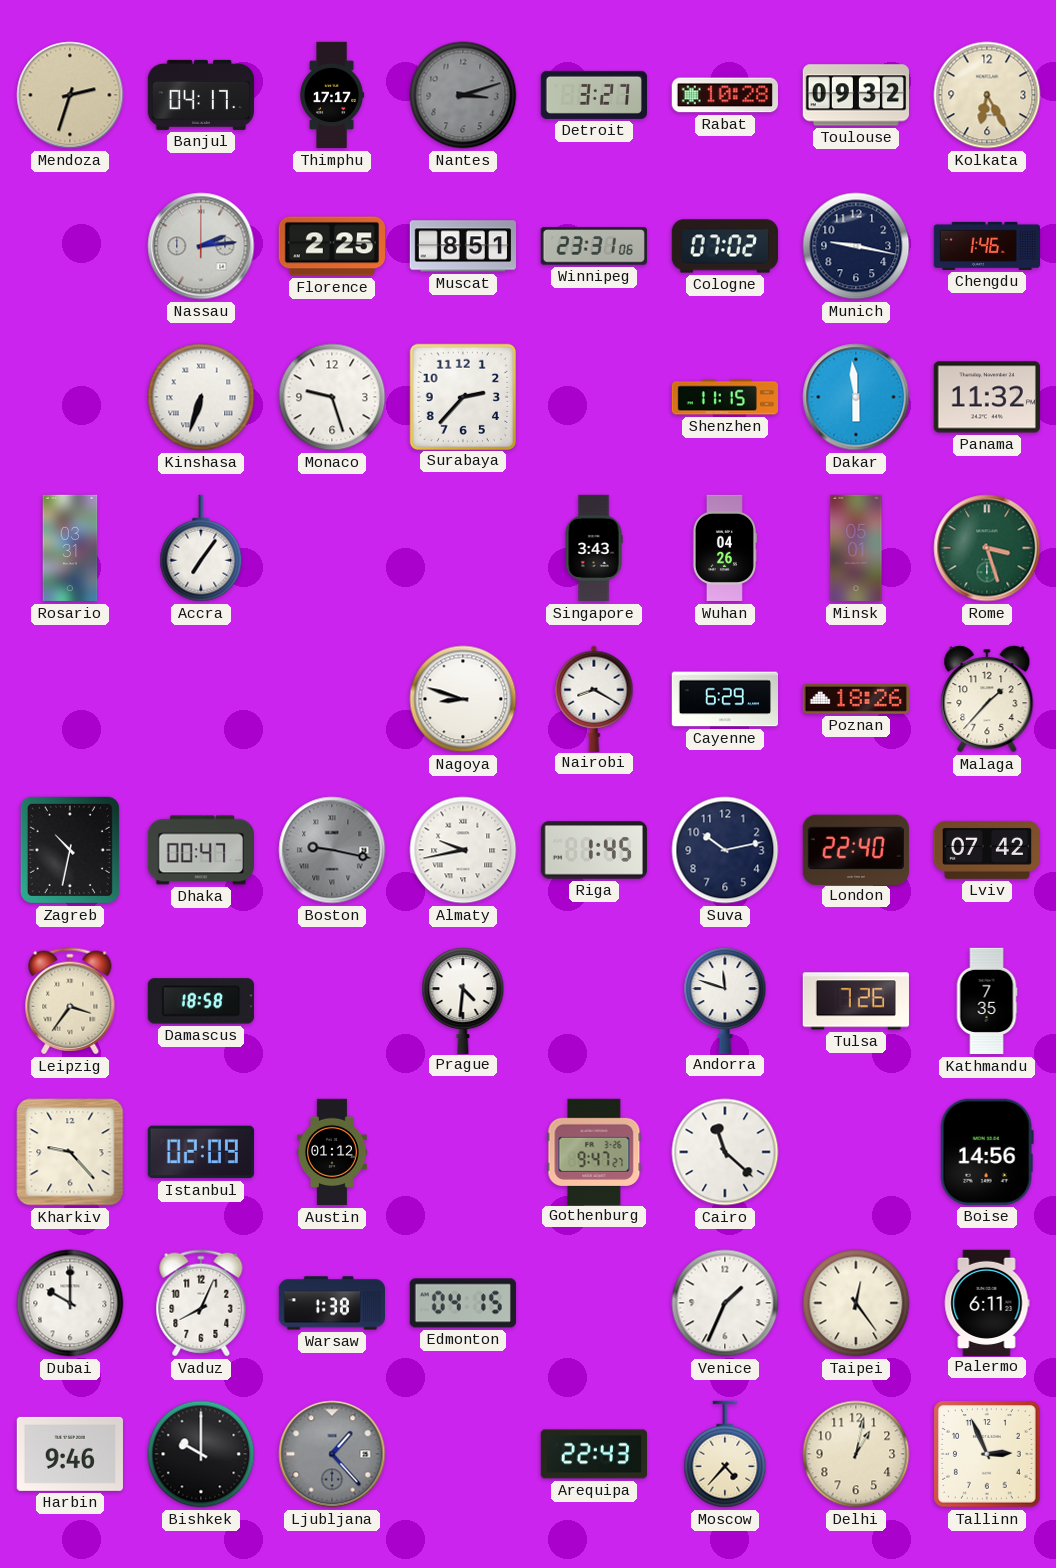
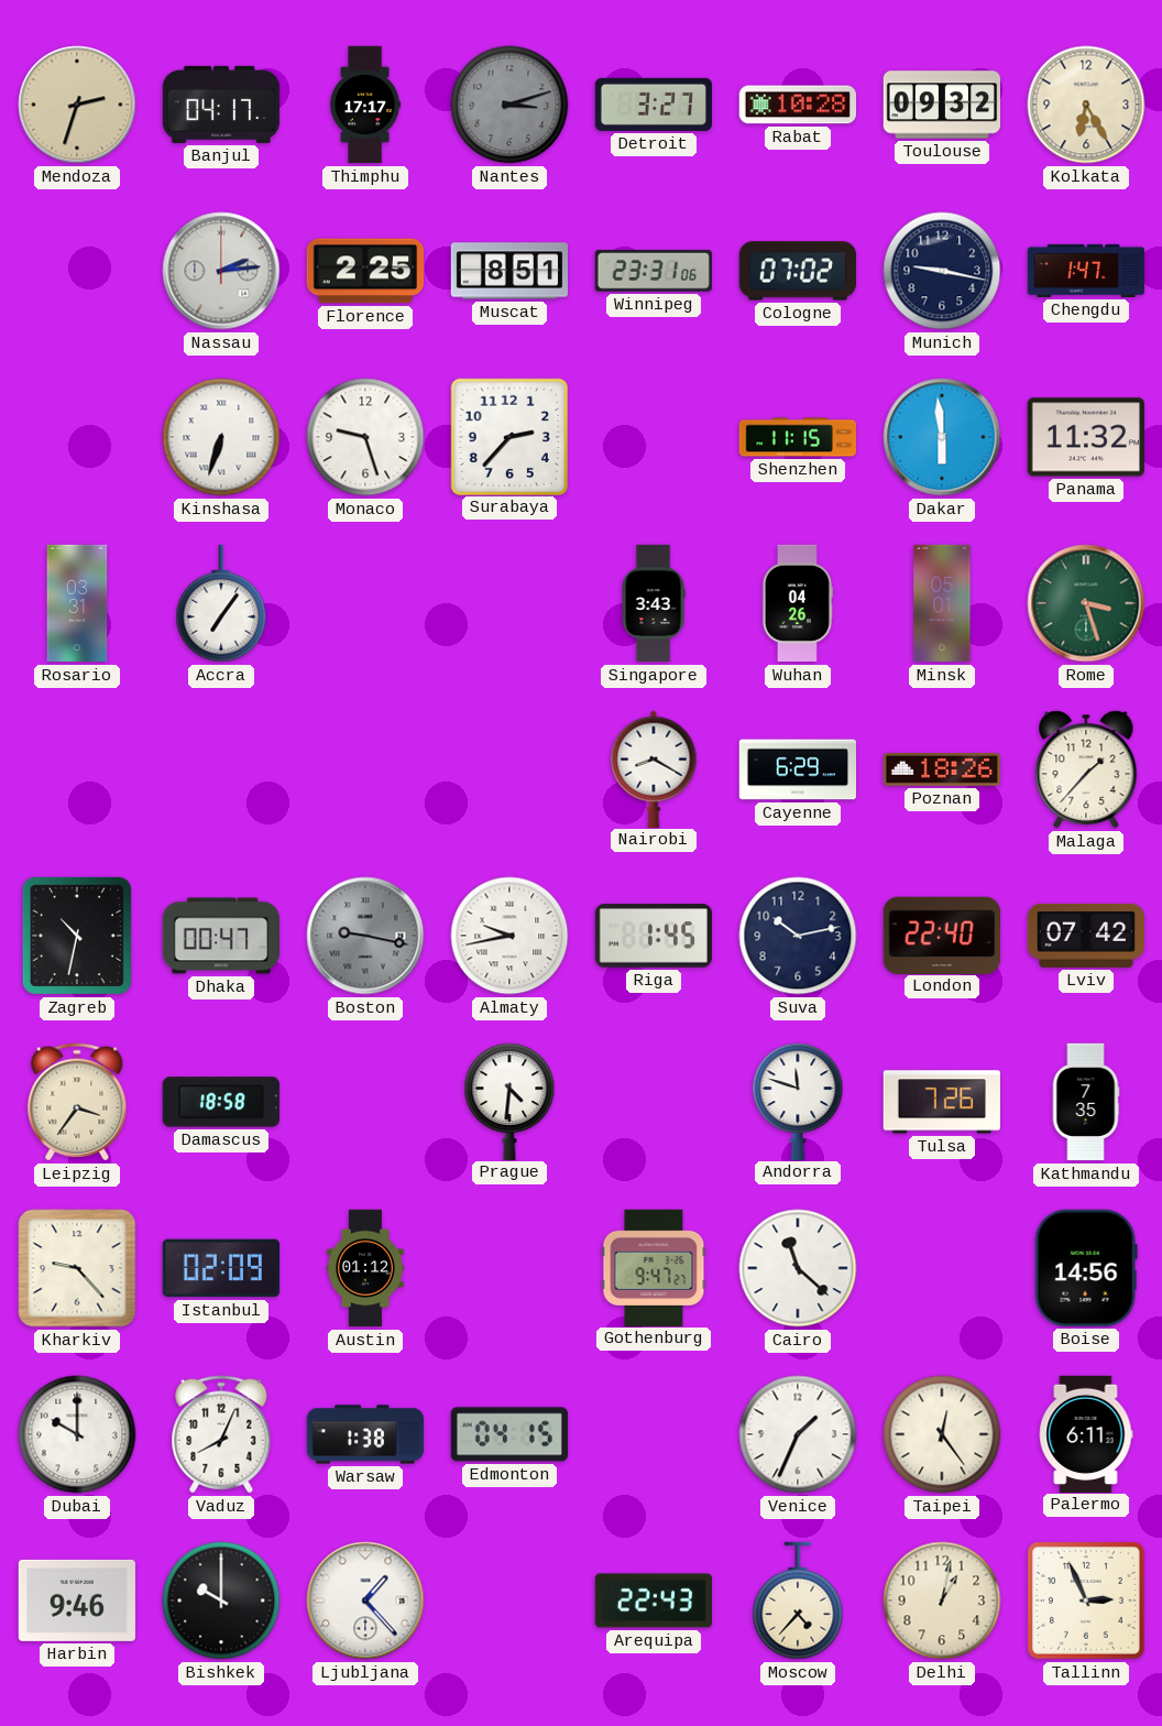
Chengdu: 1:46 -> 1:47 (1085, 271)
Nagoya: 8:48 -> none (463, 699)
Ljubljana dial: grey -> white (365, 1601)
